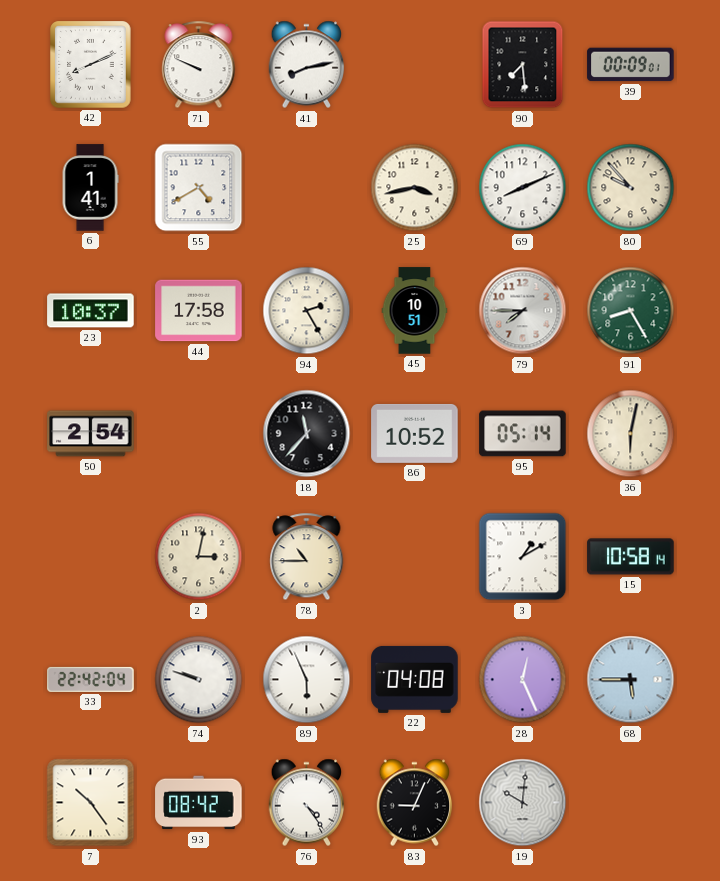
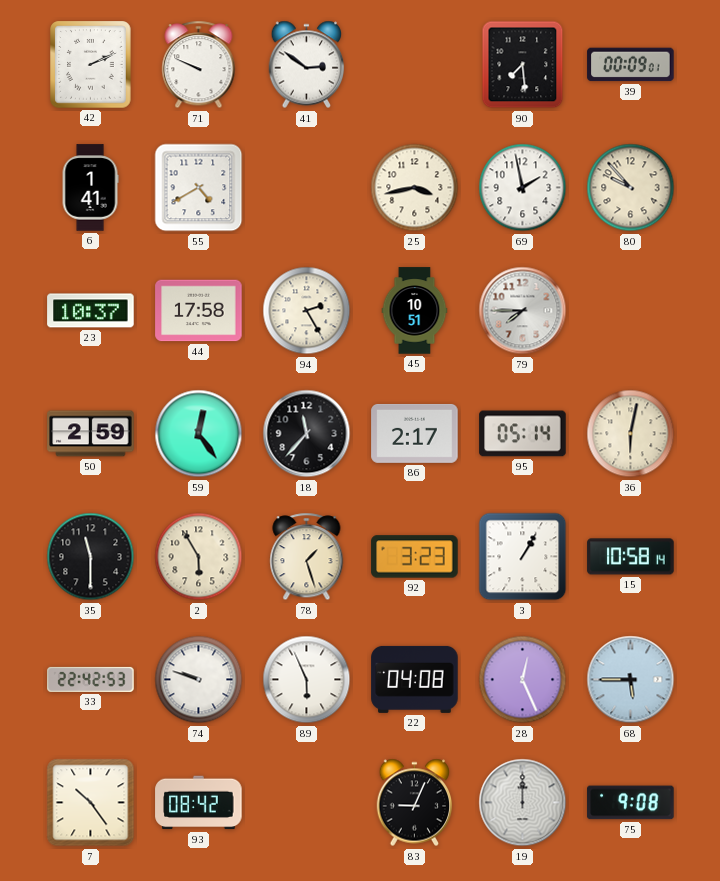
42: 8:11 -> 2:11 (91, 65)
41: 8:13 -> 2:51 (307, 65)
69: 8:11 -> 1:58 (523, 188)
91: 8:25 -> none (631, 311)
50: 2:54 -> 2:59 (91, 434)
59: none -> 12:24 (199, 434)
86: 10:52 -> 2:17 (415, 433)
35: none -> 11:30 (91, 557)
2: 3:02 -> 5:55 (199, 557)
78: 10:45 -> 1:27 (307, 557)
92: none -> 3:23 (415, 557)
3: 1:10 -> 1:05 (523, 557)
33: 22:42:04 -> 22:42:53 (91, 679)
76: 4:24 -> none (307, 803)
19: 10:01 -> 12:00 (523, 803)
75: none -> 9:08 (631, 803)
